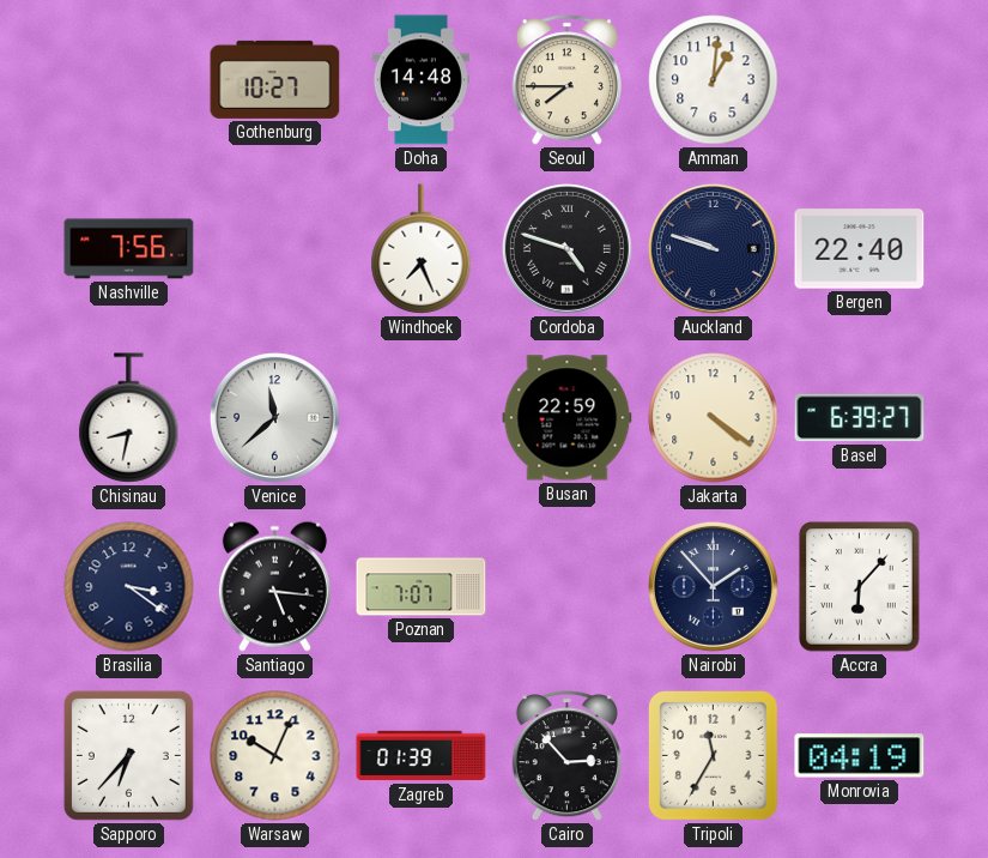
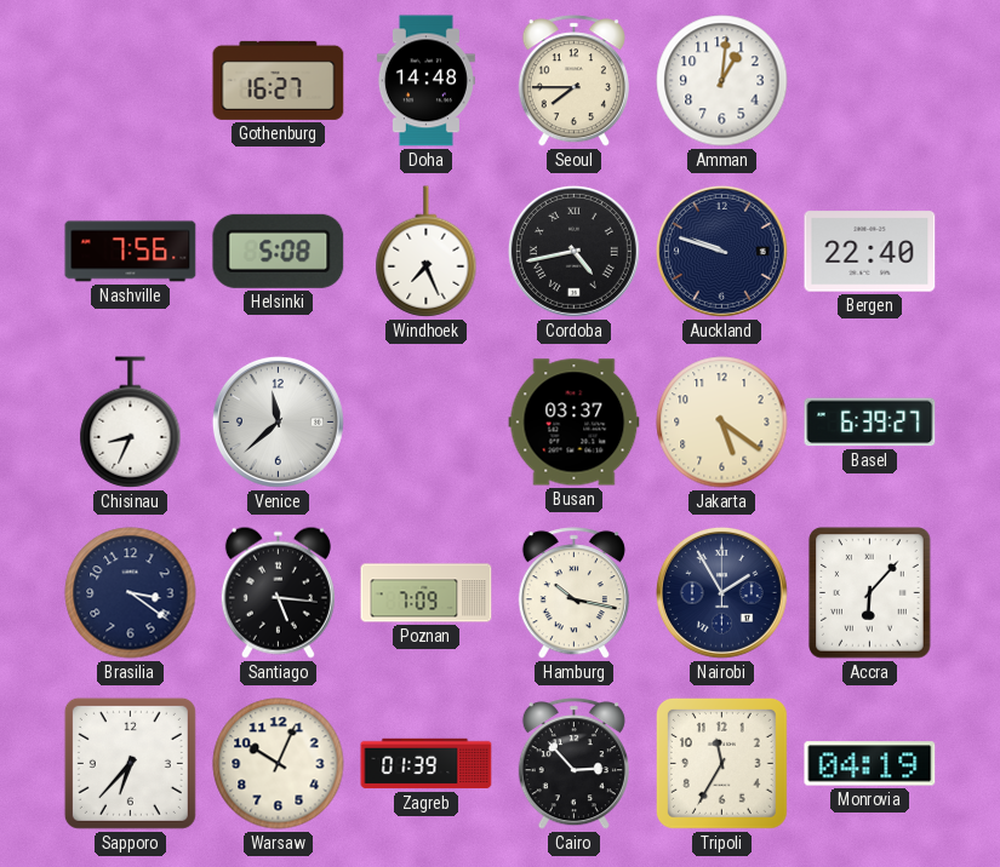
Gothenburg: 10:27 -> 16:27 (279, 80)
Helsinki: none -> 5:08 (279, 251)
Cordoba: 4:48 -> 4:43 (573, 251)
Chisinau: 8:32 -> 8:34 (131, 423)
Busan: 22:59 -> 03:37 (575, 423)
Jakarta: 4:21 -> 5:21 (722, 423)
Poznan: 7:07 -> 7:09 (427, 593)
Hamburg: none -> 10:17 (573, 593)
Nairobi: 1:53 -> 1:55 (721, 592)
